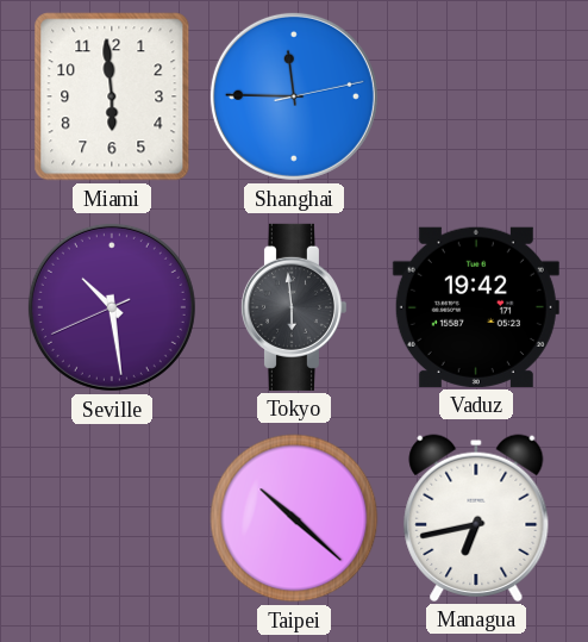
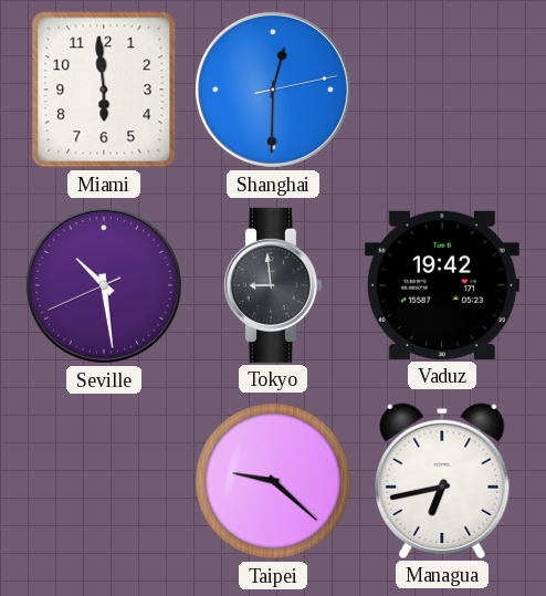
Shanghai: 11:45 -> 12:30 (273, 90)
Tokyo: 5:59 -> 8:59 (272, 285)
Taipei: 10:22 -> 9:22 (273, 481)
